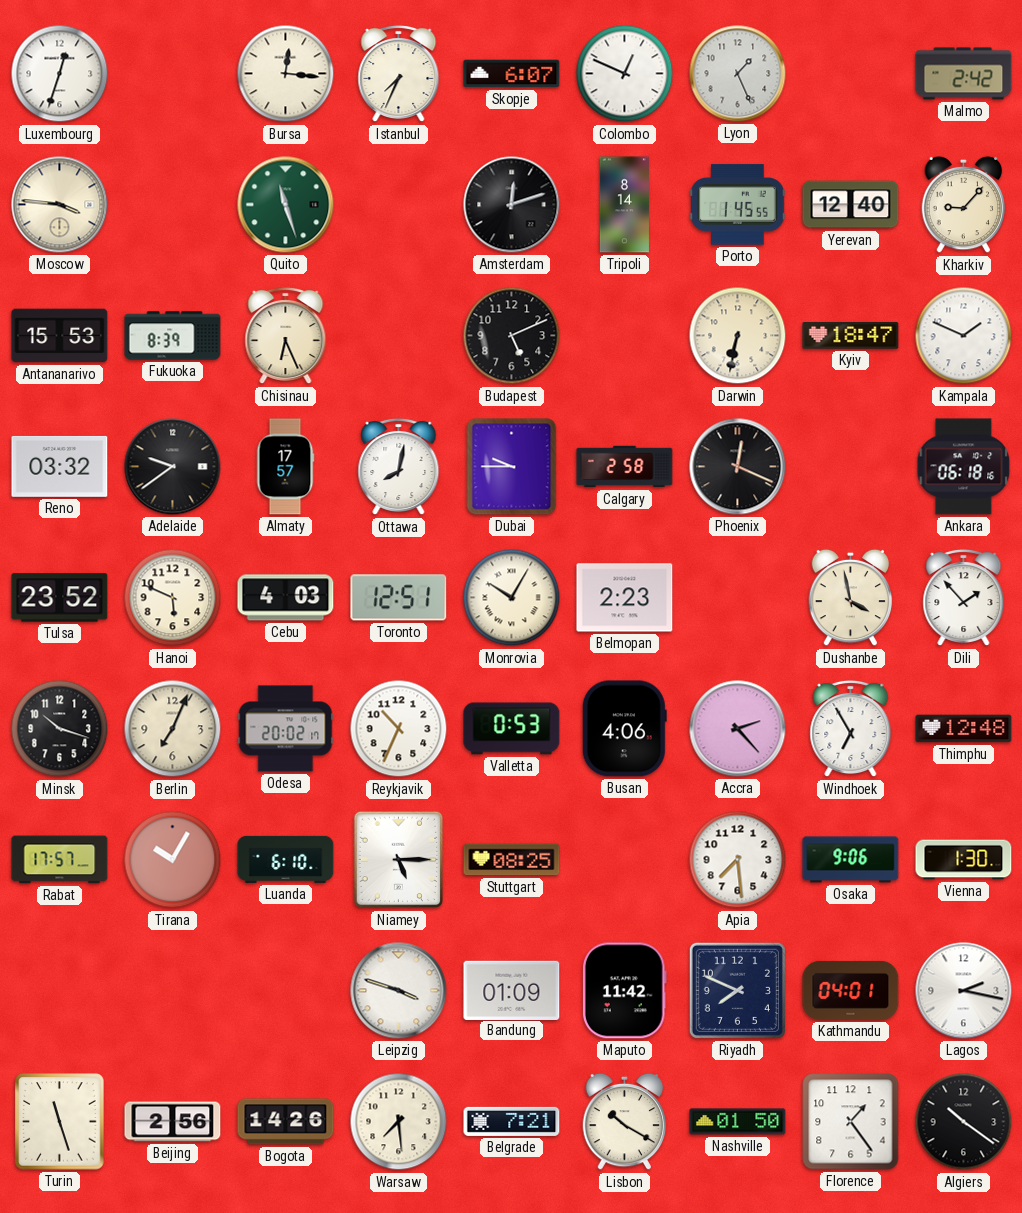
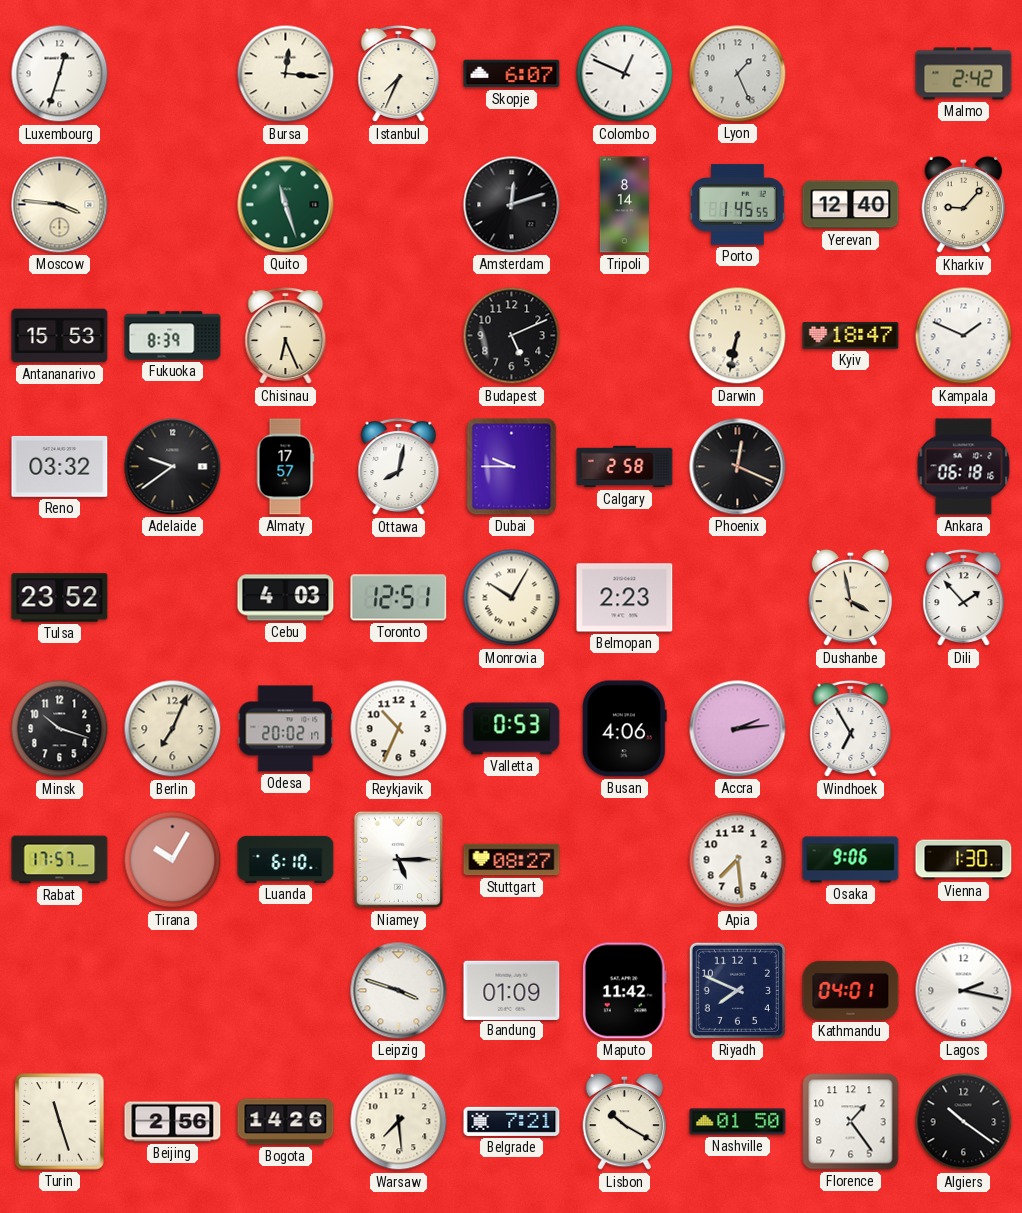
Hanoi: 5:49 -> none (173, 598)
Accra: 2:23 -> 2:14 (738, 729)
Thimphu: 12:48 -> none (964, 729)
Stuttgart: 08:25 -> 08:27 (512, 860)
